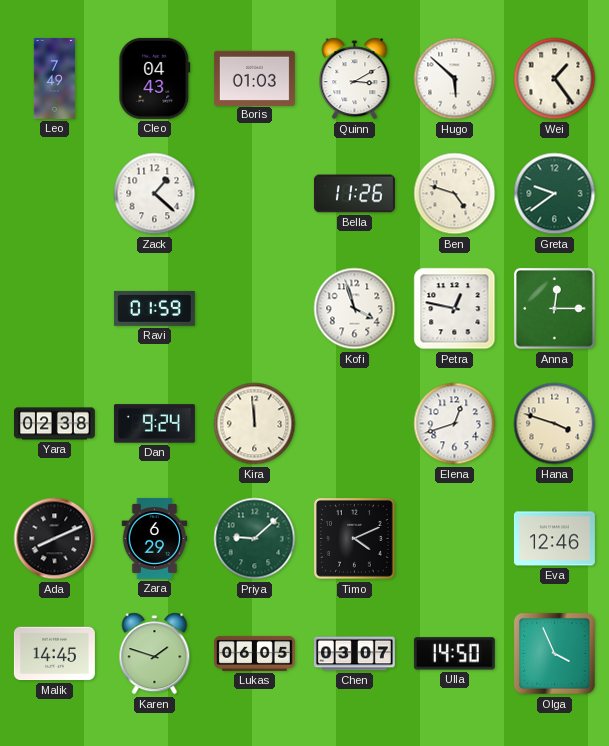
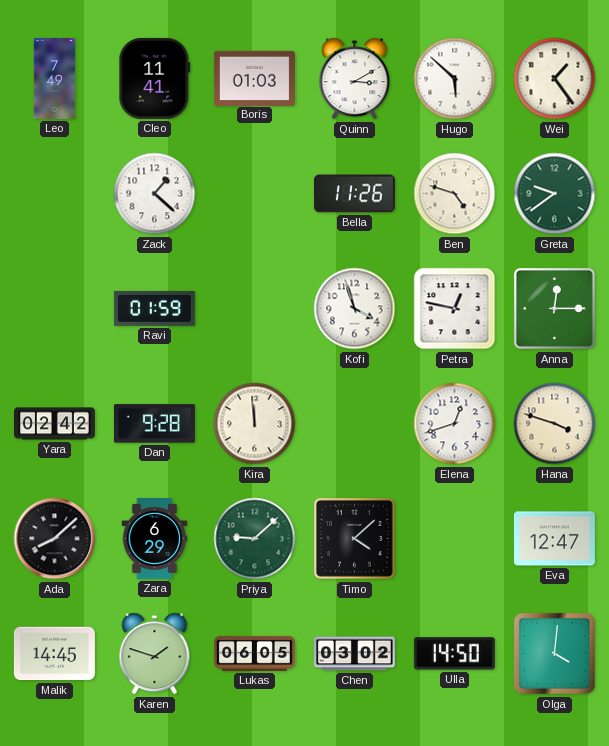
Cleo: 04:43 -> 11:41 (155, 78)
Yara: 02:38 -> 02:42 (54, 424)
Dan: 9:24 -> 9:28 (154, 424)
Ada: 8:11 -> 8:08 (55, 539)
Timo: 4:11 -> 4:08 (354, 538)
Eva: 12:46 -> 12:47 (554, 539)
Chen: 03:07 -> 03:02 (354, 654)
Olga: 3:56 -> 4:01 (554, 653)
